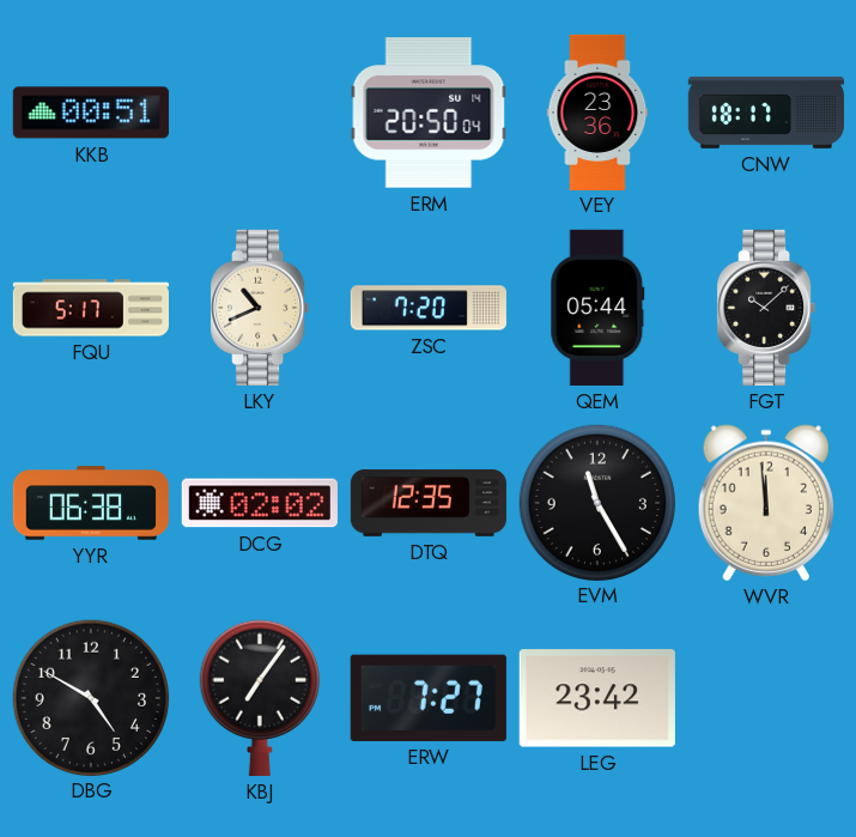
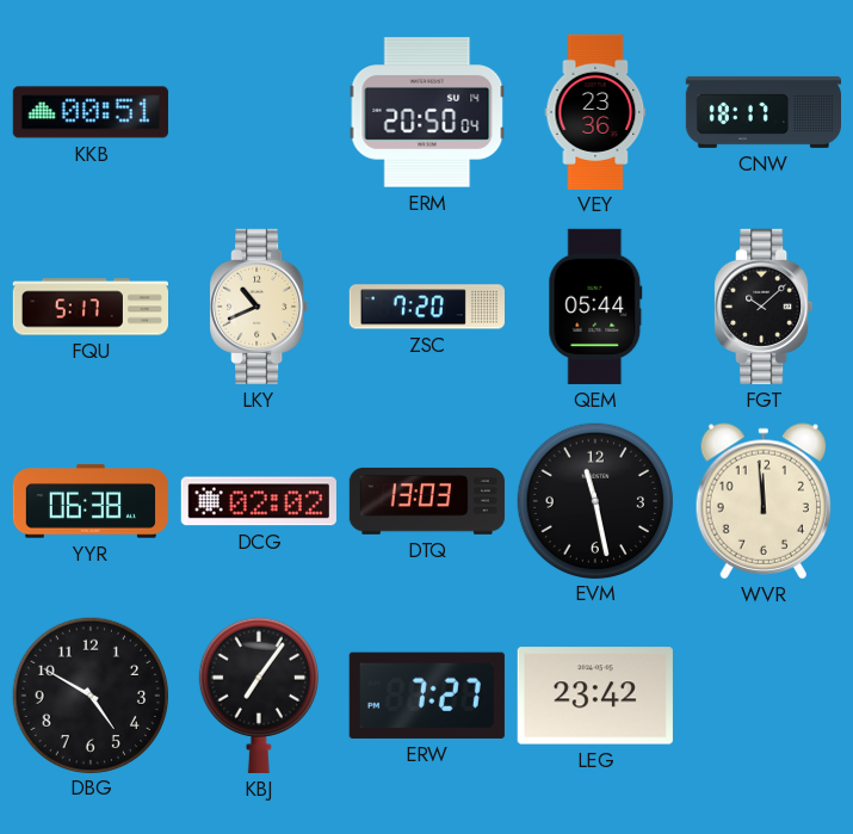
DTQ: 12:35 -> 13:03 (427, 501)
EVM: 11:25 -> 11:28 (594, 500)
